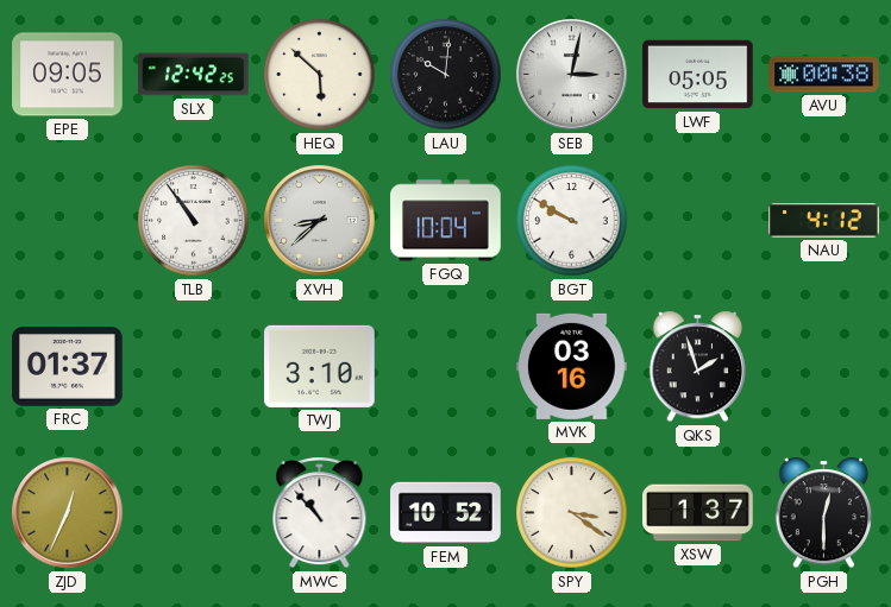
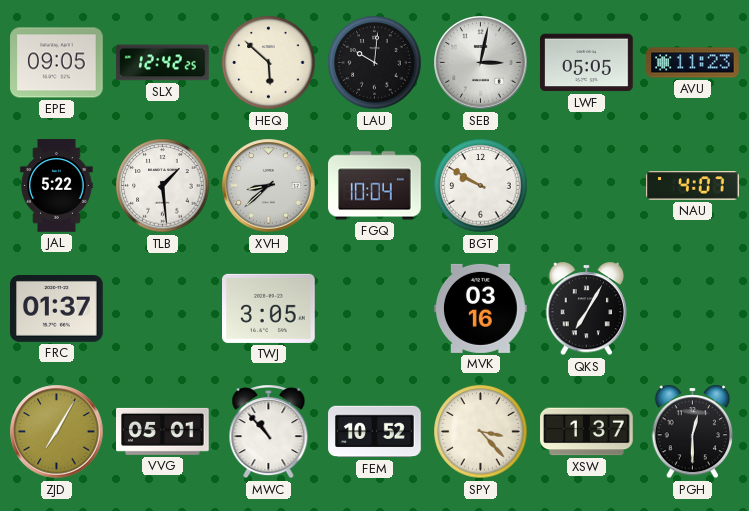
AVU: 00:38 -> 11:23 (693, 63)
JAL: none -> 5:22 (57, 186)
TLB: 10:54 -> 1:29 (163, 186)
NAU: 4:12 -> 4:07 (693, 186)
TWJ: 3:10 -> 3:05 (269, 308)
QKS: 1:57 -> 7:05 (587, 309)
ZJD: 12:34 -> 7:05 (57, 432)
VVG: none -> 05:01 (163, 431)
SPY: 3:21 -> 3:23 (481, 432)
